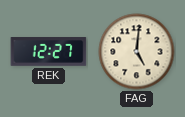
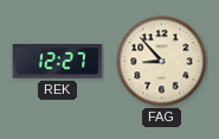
FAG: 5:01 -> 8:53 (162, 62)
